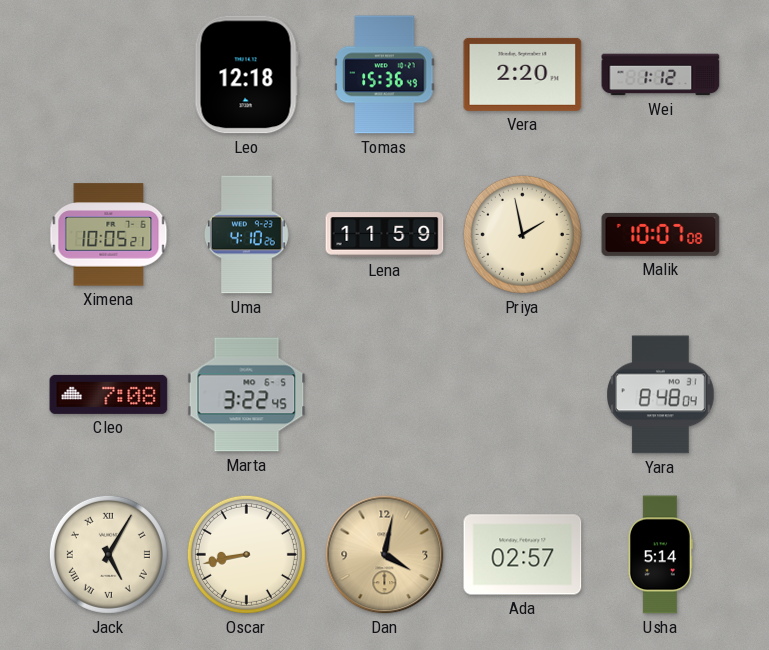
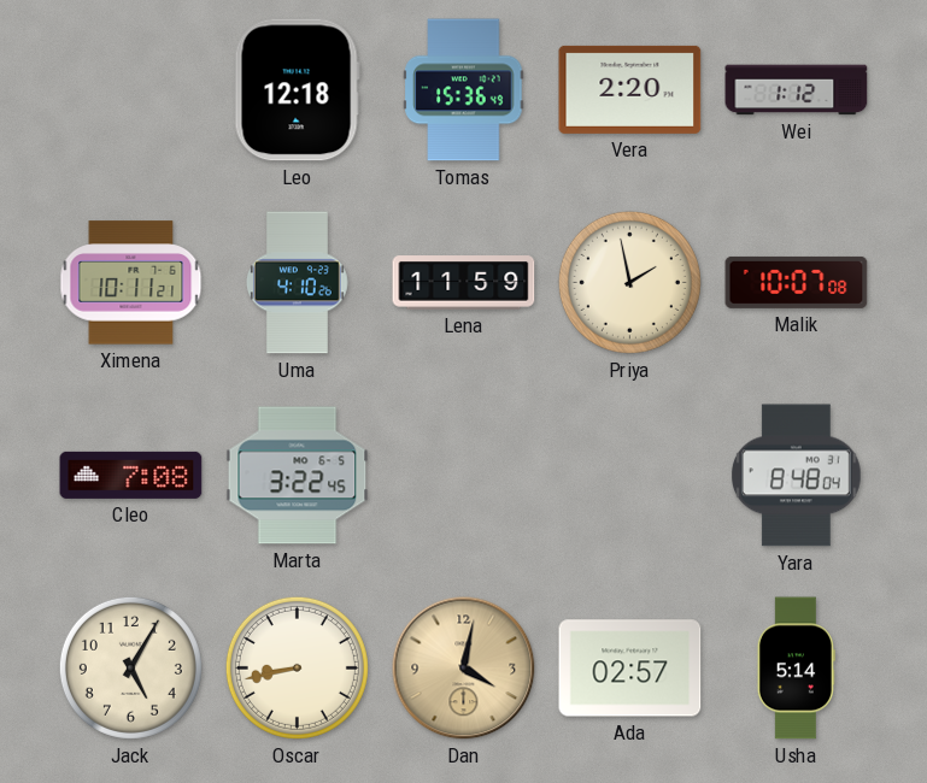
Ximena: 10:05 -> 10:11 (131, 283)
Jack numerals: Roman -> Arabic (130, 667)
